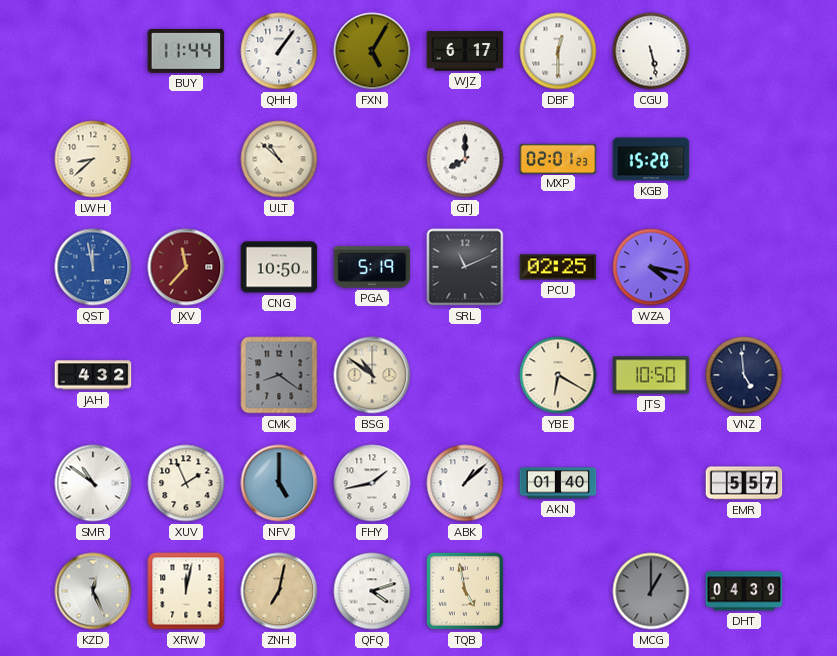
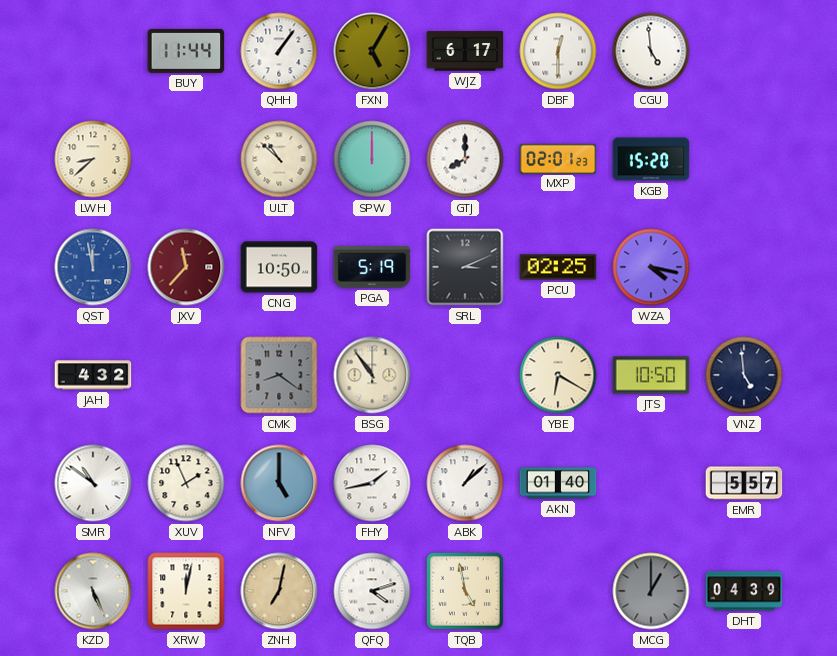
CGU: 5:28 -> 4:59 (651, 51)
SPW: none -> 12:00 (372, 159)
SRL: 11:11 -> 3:11 (465, 267)
BSG: 10:51 -> 10:54 (372, 375)
KZD: 12:26 -> 5:26 (93, 591)
